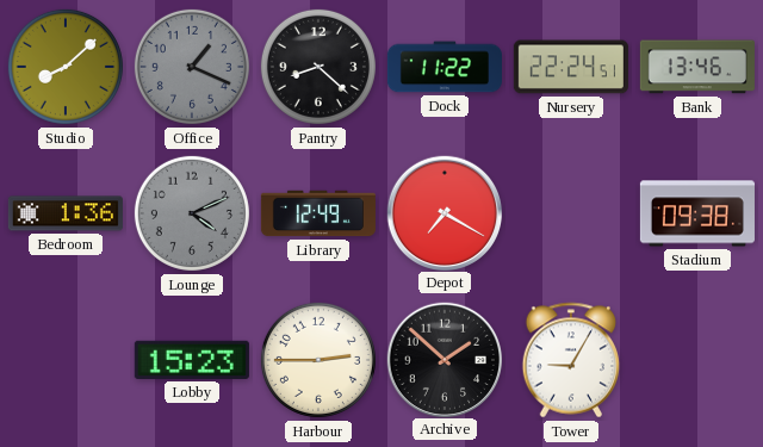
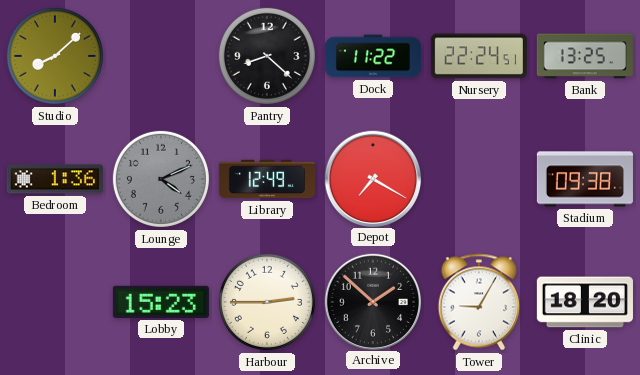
Office: 1:19 -> none (192, 67)
Bank: 13:46 -> 13:25 (585, 56)
Clinic: none -> 18:20 (585, 302)
